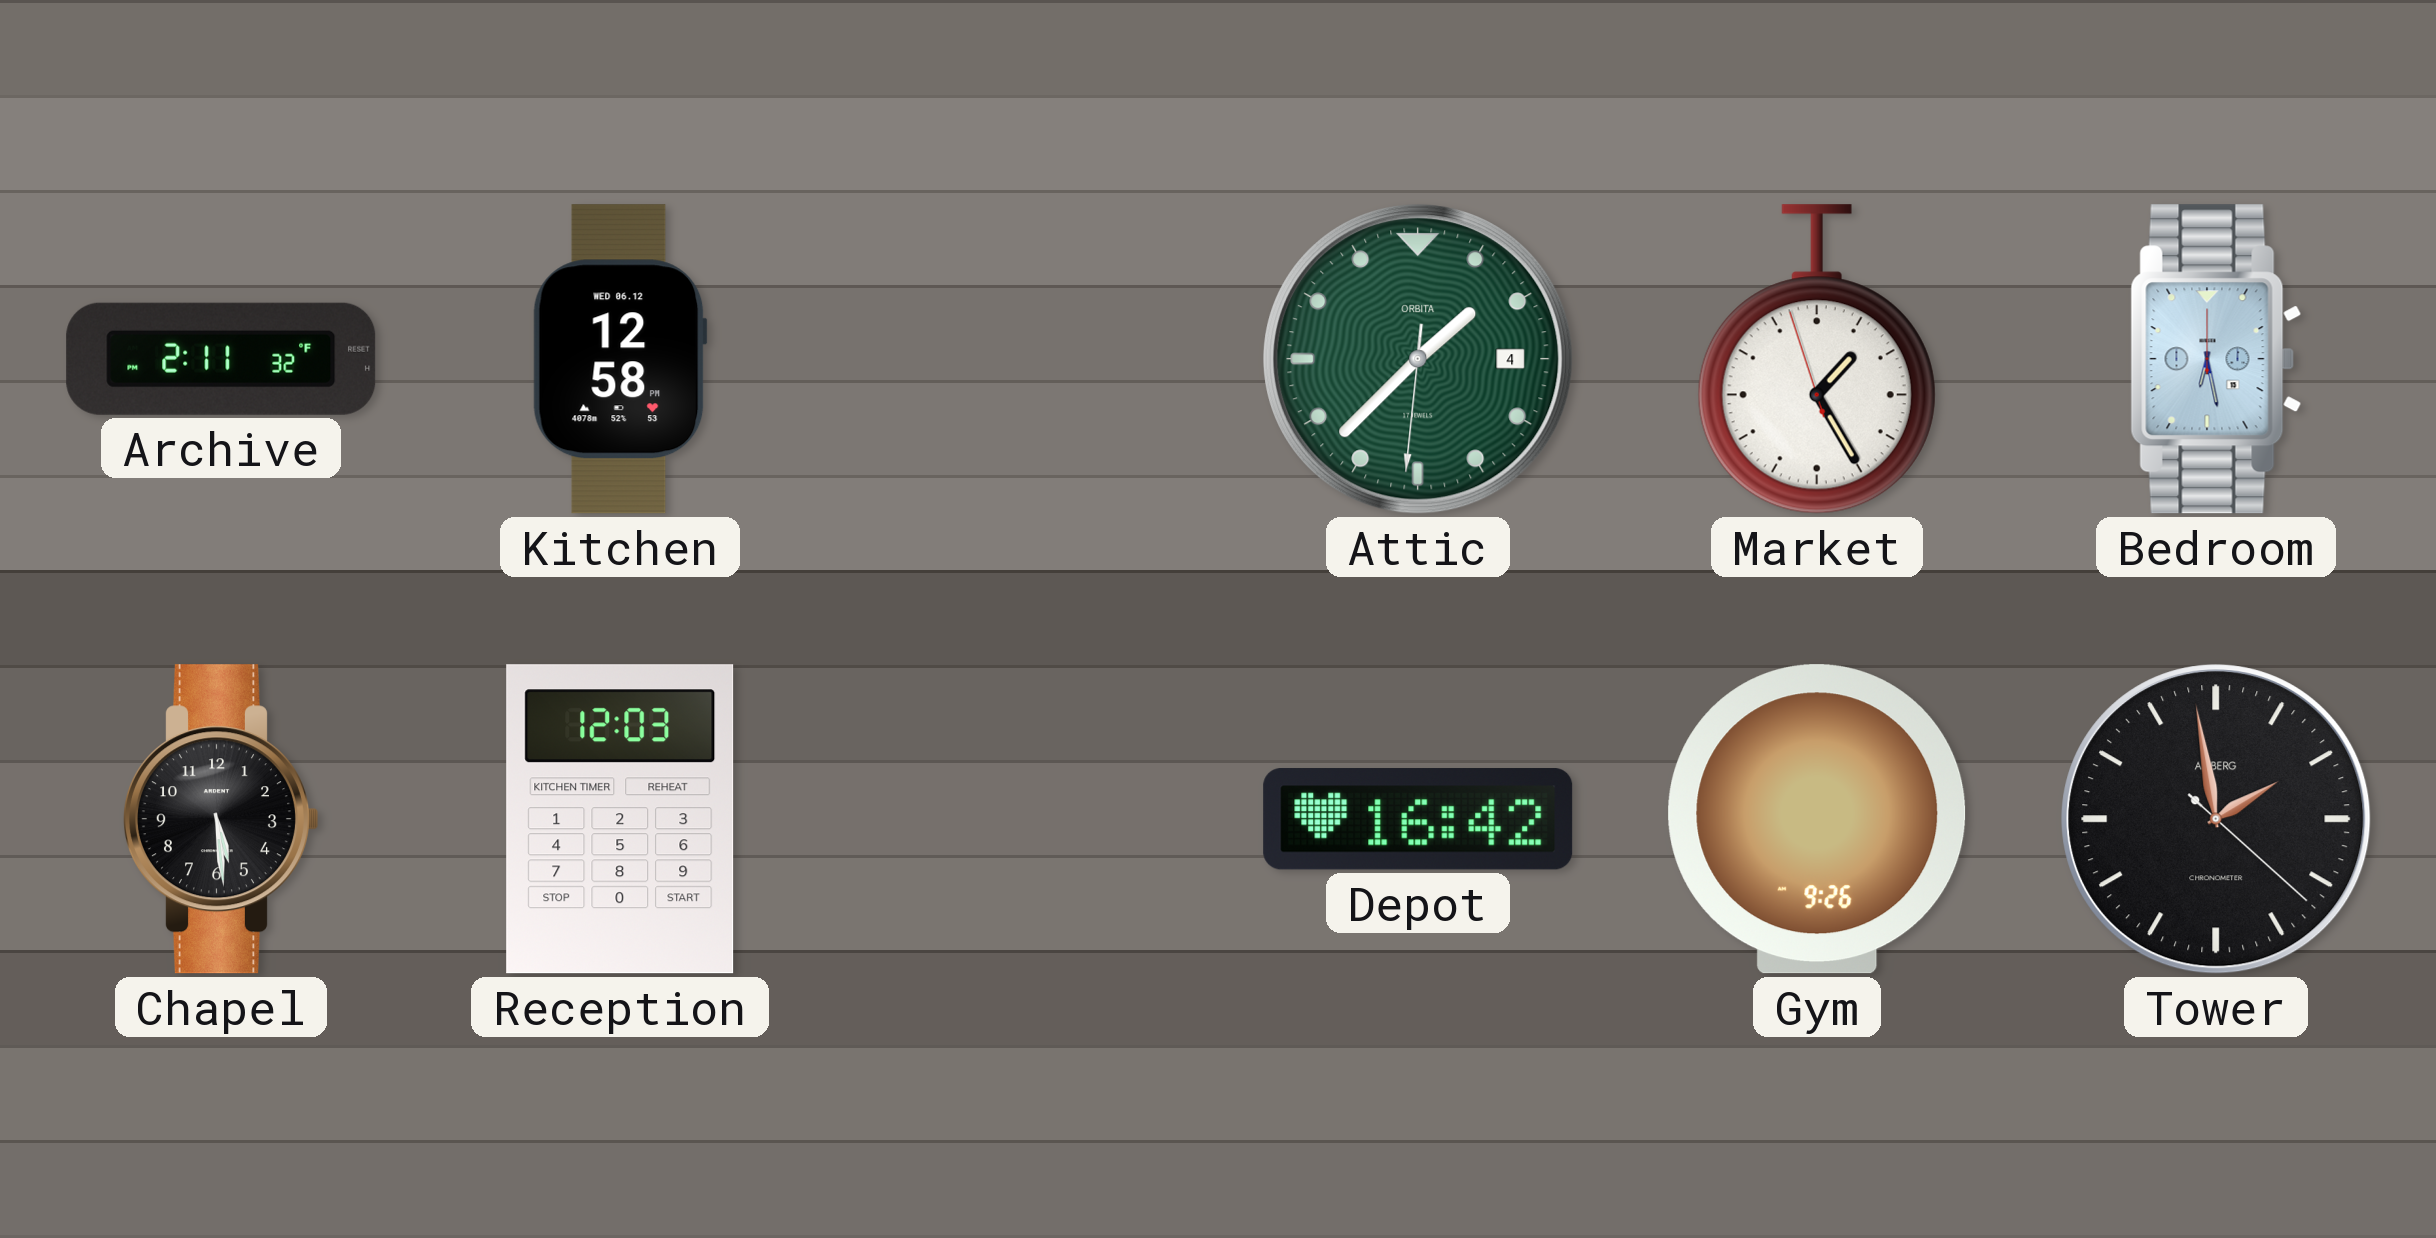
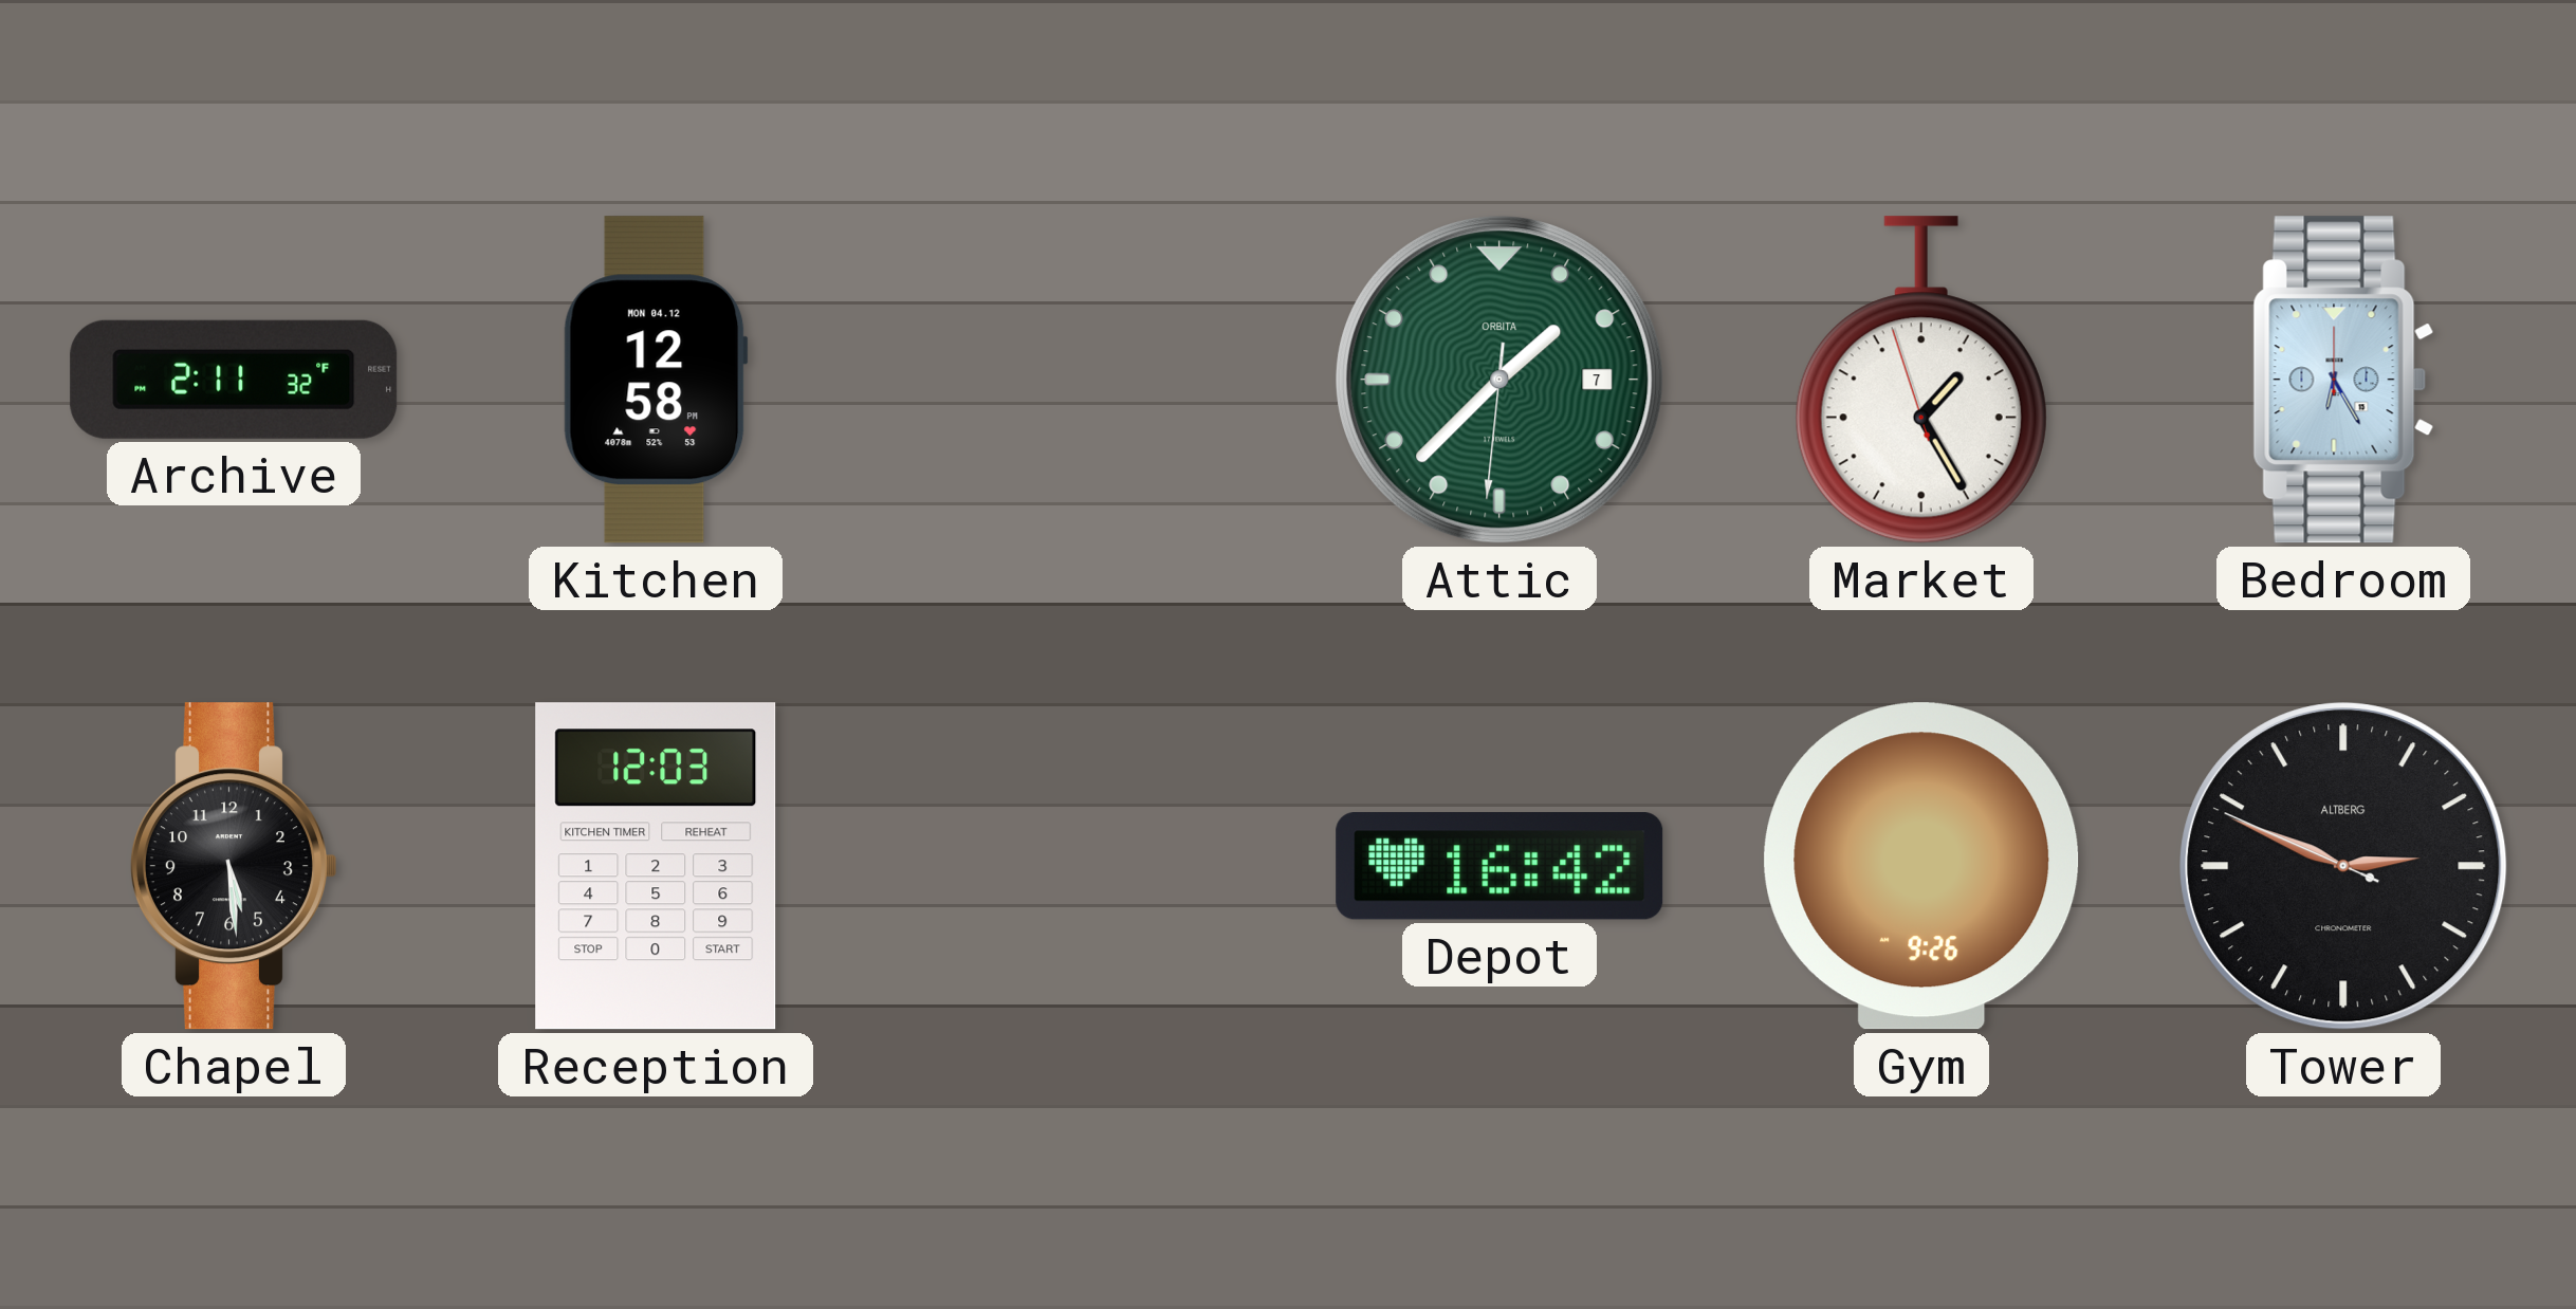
Kitchen date: WED 06.12 -> MON 04.12 (656, 380)
Attic date: 4 -> 7 (1499, 380)
Bedroom: 6:28 -> 6:25 (2343, 380)
Tower: 1:58 -> 2:48 (2343, 866)
